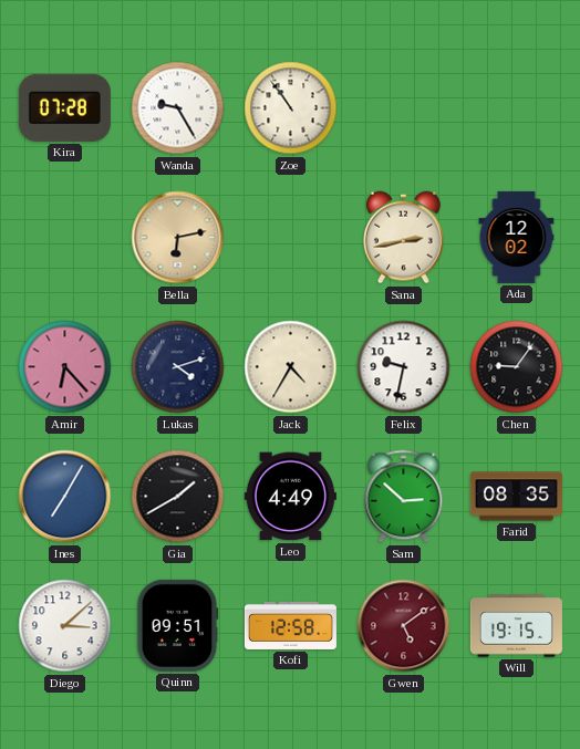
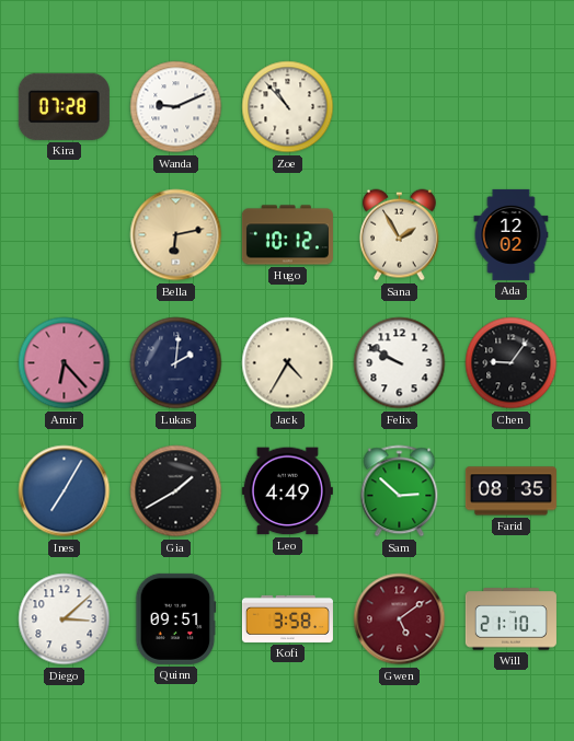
Wanda: 9:25 -> 9:11 (176, 107)
Zoe: 10:54 -> 10:53 (288, 107)
Hugo: none -> 10:12 (287, 235)
Sana: 2:43 -> 1:55 (400, 235)
Lukas: 4:12 -> 2:01 (176, 363)
Felix: 9:32 -> 9:50 (400, 363)
Kofi: 12:58 -> 3:58 (287, 618)
Will: 19:15 -> 21:10 (510, 620)
